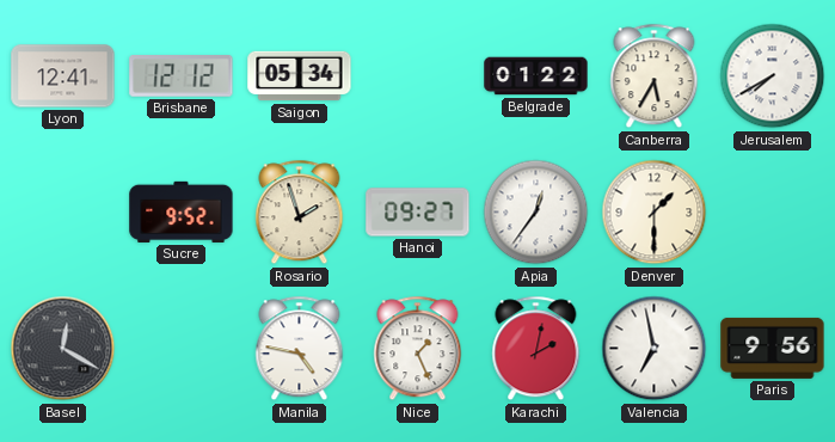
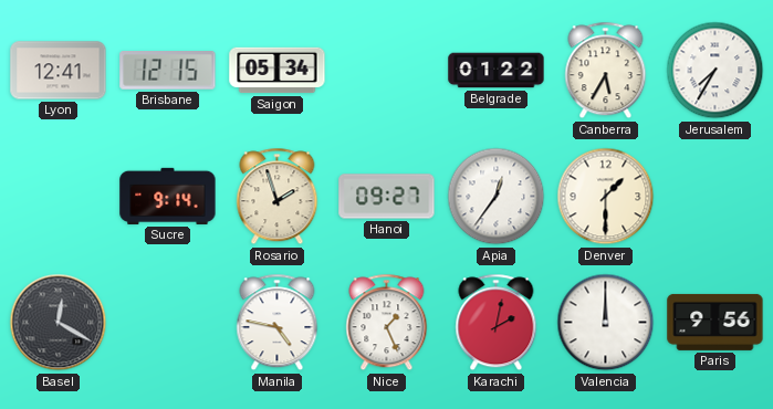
Brisbane: 12:12 -> 12:15 (168, 71)
Jerusalem: 7:40 -> 7:35 (715, 71)
Sucre: 9:52 -> 9:14 (168, 196)
Valencia: 6:58 -> 12:00 (606, 323)
